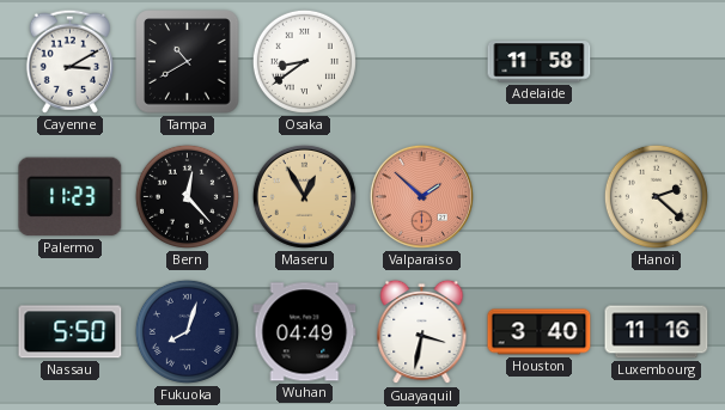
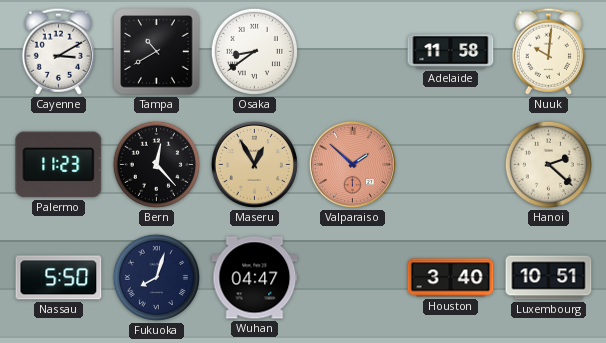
Nuuk: none -> 10:01 (548, 51)
Wuhan: 04:49 -> 04:47 (255, 278)
Guayaquil: 3:32 -> none (422, 332)
Luxembourg: 11:16 -> 10:51 (549, 278)
